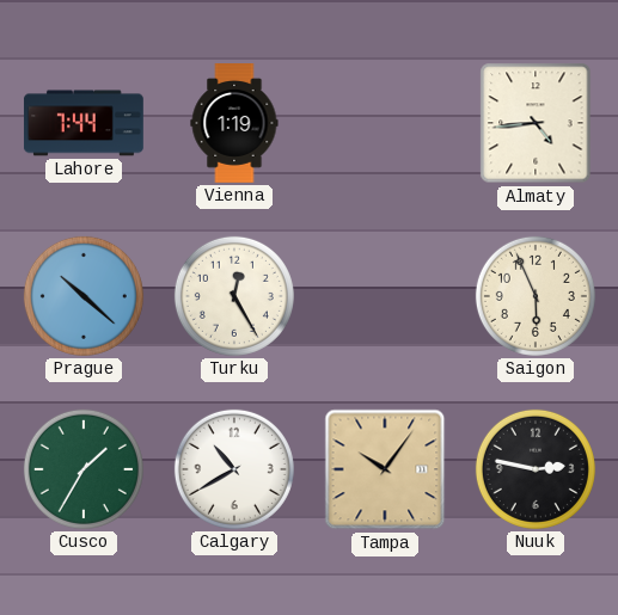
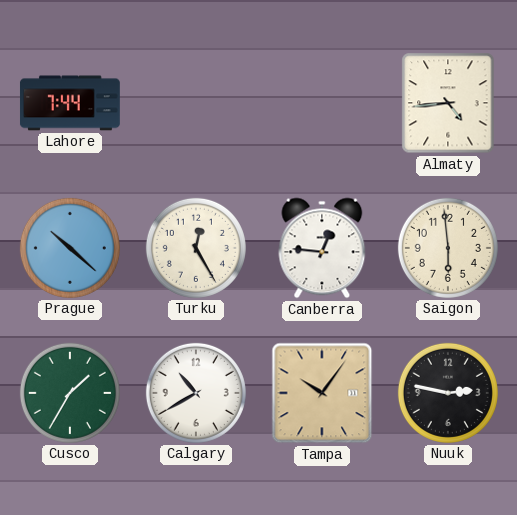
Vienna: 1:19 -> none (234, 124)
Canberra: none -> 12:46 (322, 248)
Saigon: 5:56 -> 5:59 (448, 248)
